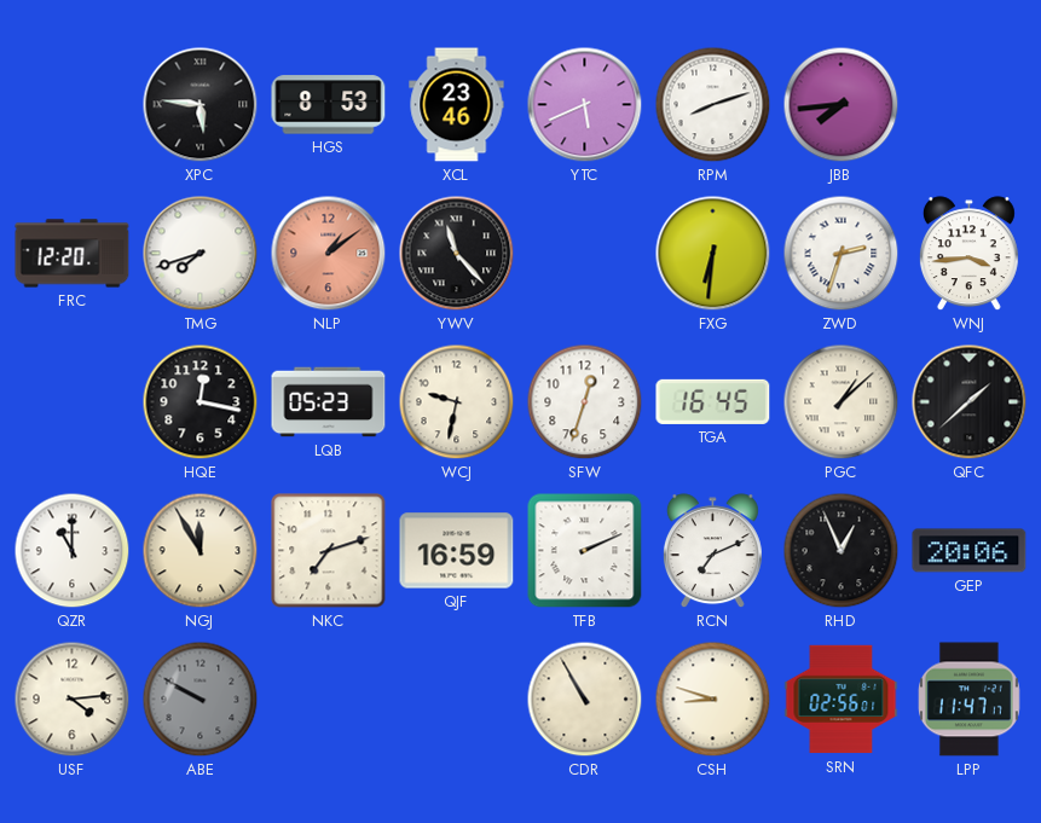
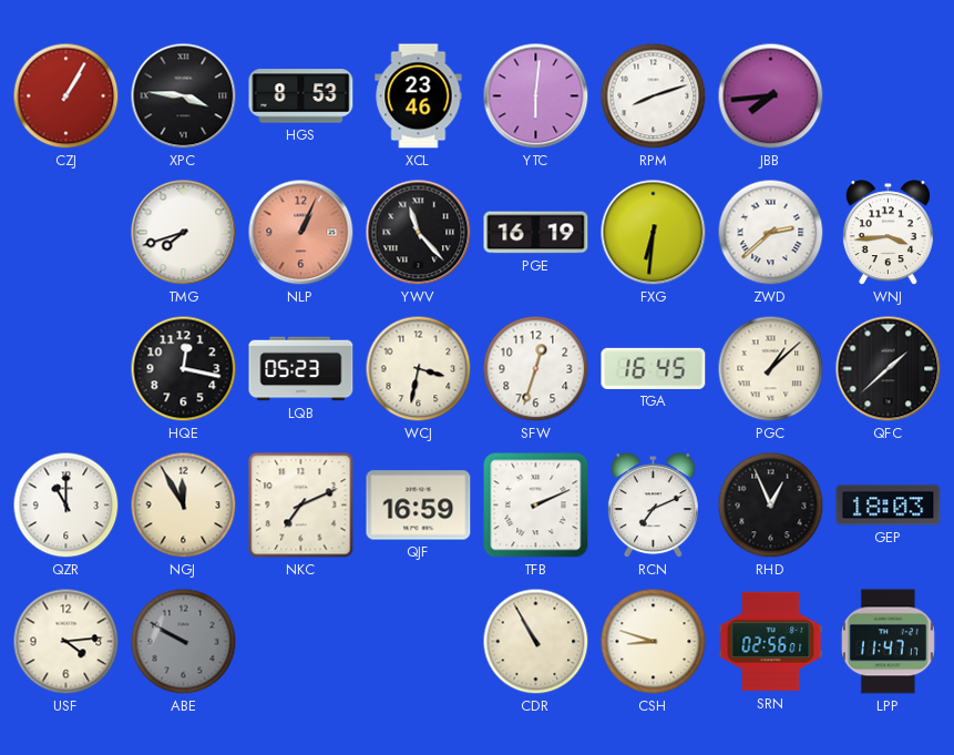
CZJ: none -> 1:05 (66, 96)
XPC: 5:46 -> 3:46 (184, 96)
YTC: 5:41 -> 6:01 (536, 96)
FRC: 12:20 -> none (73, 254)
NLP: 1:09 -> 1:04 (301, 233)
PGE: none -> 16:19 (536, 233)
ZWD: 2:33 -> 2:38 (771, 233)
WCJ: 9:32 -> 3:32 (419, 369)
NKC: 7:12 -> 7:11 (301, 506)
GEP: 20:06 -> 18:03 (889, 506)
